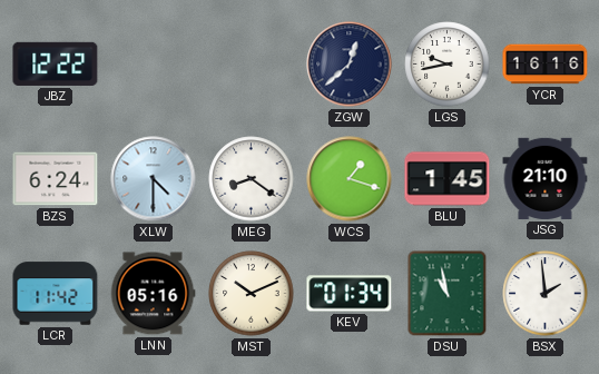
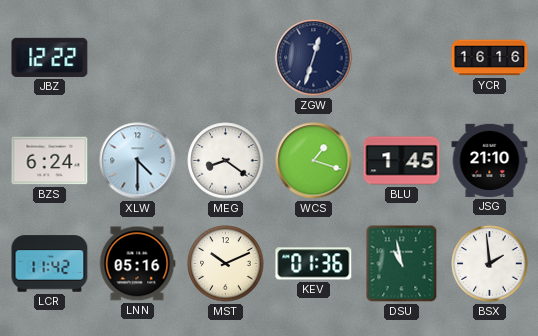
ZGW: 12:38 -> 12:33 (314, 58)
LGS: 9:43 -> none (448, 65)
KEV: 01:34 -> 01:36 (314, 264)
